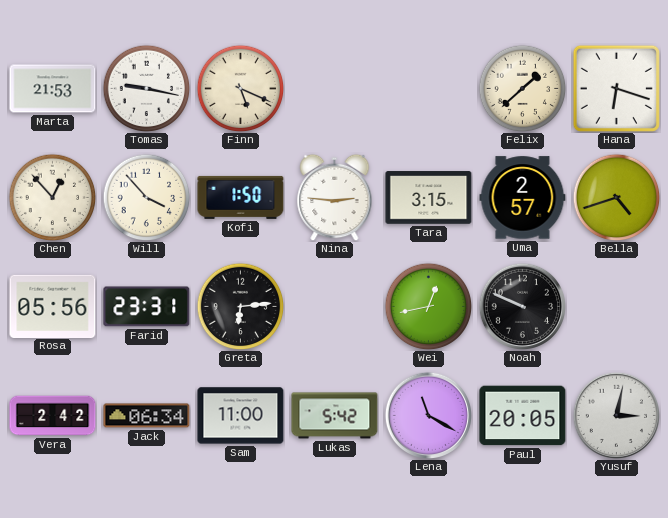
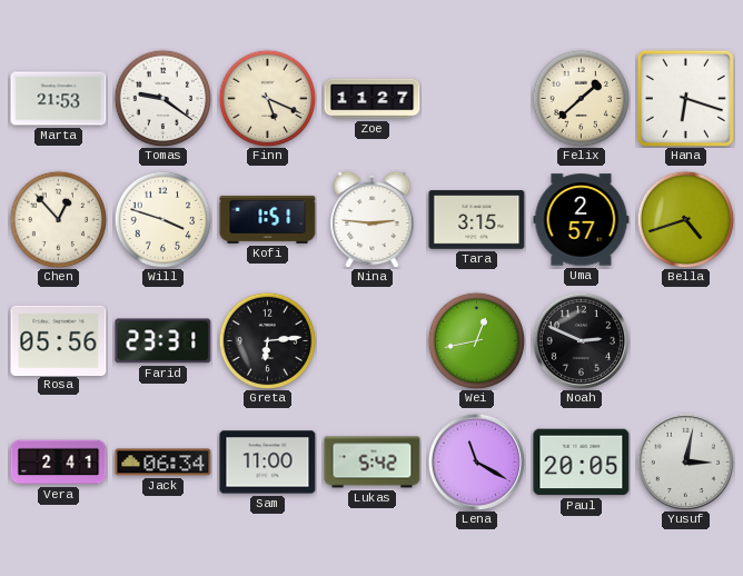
Tomas: 9:17 -> 9:21 (162, 98)
Zoe: none -> 11:27 (373, 99)
Will: 3:53 -> 3:48 (162, 219)
Kofi: 1:50 -> 1:51 (268, 219)
Noah: 9:49 -> 2:49 (581, 340)
Vera: 2:42 -> 2:41 (59, 463)
